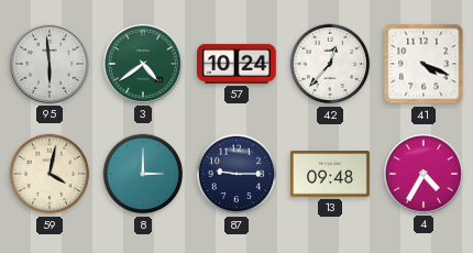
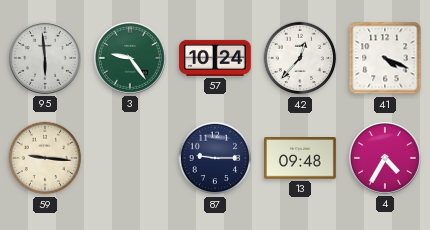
3: 4:39 -> 9:24 (130, 58)
59: 4:02 -> 9:16 (45, 158)
8: 3:00 -> none (143, 174)
